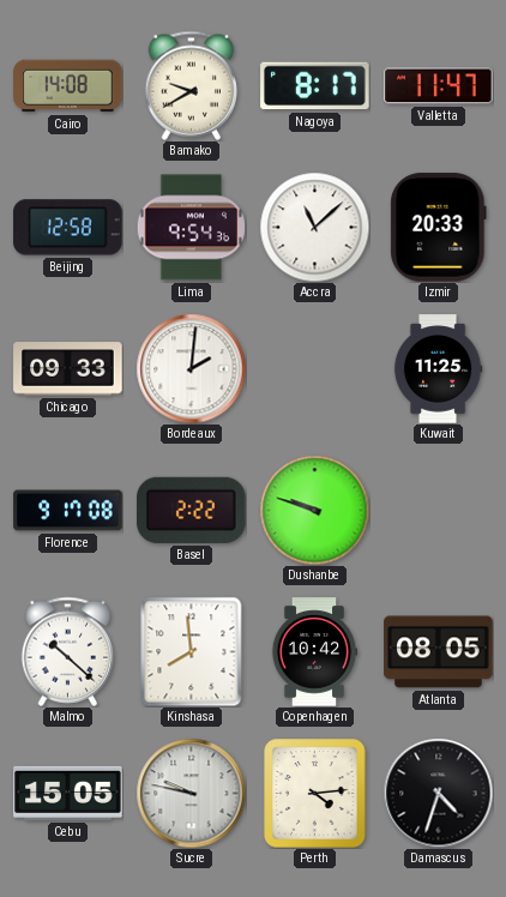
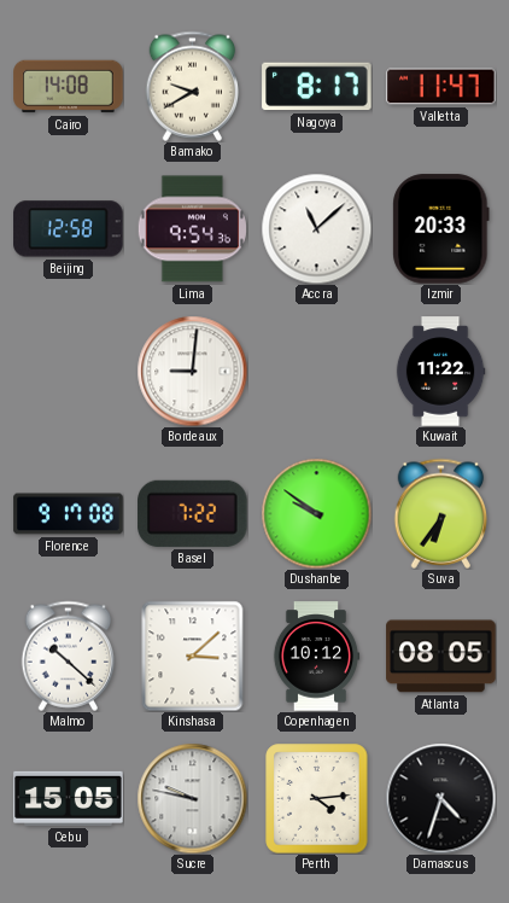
Chicago: 09:33 -> none (68, 369)
Bordeaux: 2:01 -> 9:01 (192, 371)
Kuwait: 11:25 -> 11:22 (440, 372)
Basel: 2:22 -> 7:22 (193, 513)
Dushanbe: 9:48 -> 9:51 (316, 513)
Suva: none -> 6:36 (441, 513)
Kinshasa: 7:59 -> 3:08 (193, 656)
Copenhagen: 10:42 -> 10:12 (316, 657)
